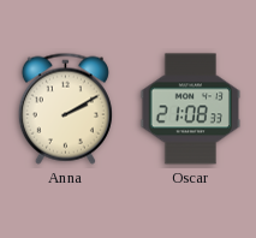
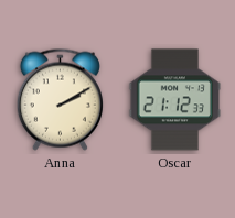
Oscar: 21:08 -> 21:12 (175, 100)
